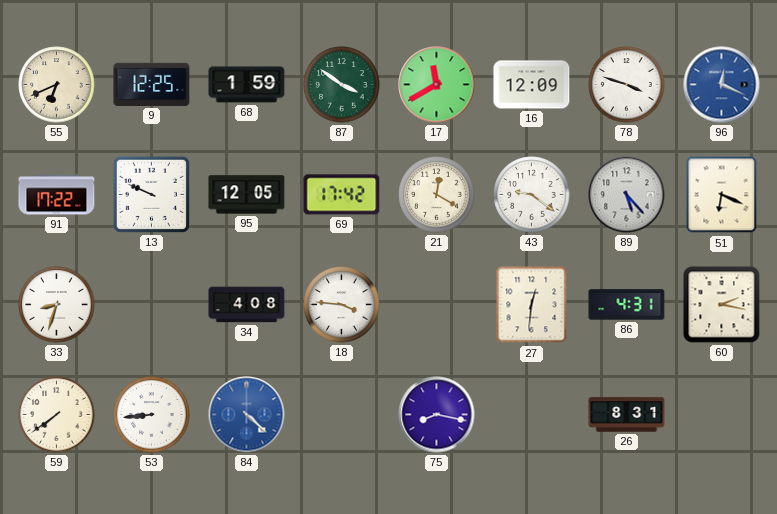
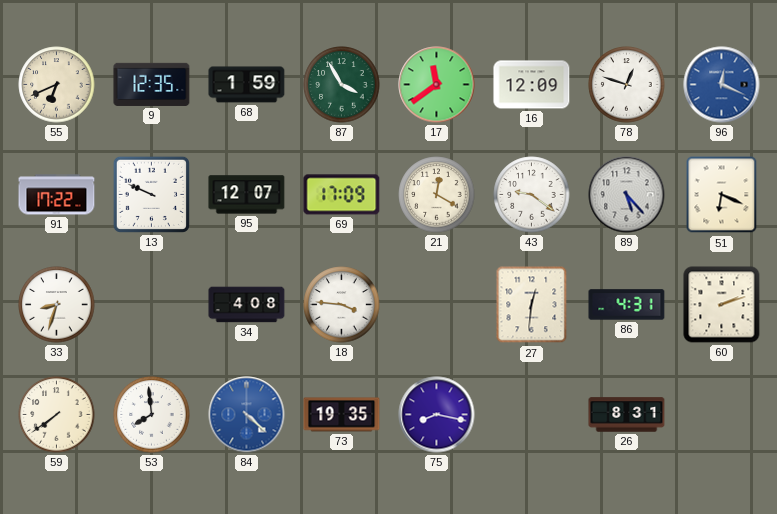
9: 12:25 -> 12:35 (152, 84)
87: 3:51 -> 3:55 (342, 85)
17: 11:40 -> 11:39 (437, 85)
78: 3:48 -> 12:48 (627, 85)
95: 12:05 -> 12:07 (247, 195)
69: 17:42 -> 17:09 (342, 195)
60: 2:17 -> 2:12 (722, 305)
53: 8:44 -> 7:59 (152, 415)
73: none -> 19:35 (342, 415)
